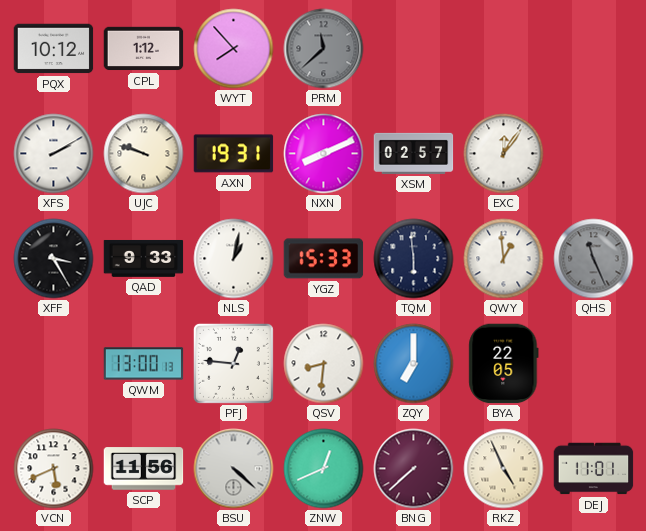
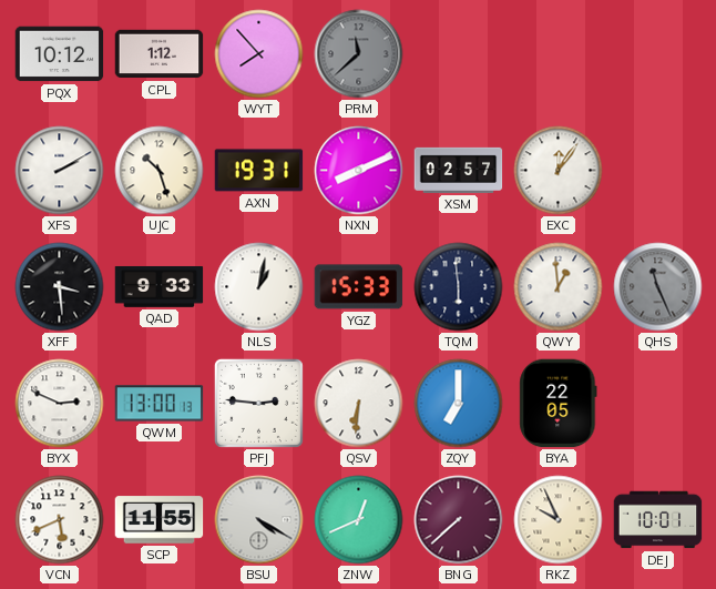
UJC: 9:48 -> 10:27 (160, 171)
XFF: 3:25 -> 3:29 (60, 287)
BYX: none -> 2:49 (60, 404)
PFJ: 12:46 -> 2:46 (258, 403)
QSV: 8:31 -> 6:31 (359, 404)
SCP: 11:56 -> 11:55 (160, 520)
BSU: 4:22 -> 4:20 (259, 520)
RKZ: 4:56 -> 9:56 (559, 520)
DEJ: 11:01 -> 10:01 (658, 520)
